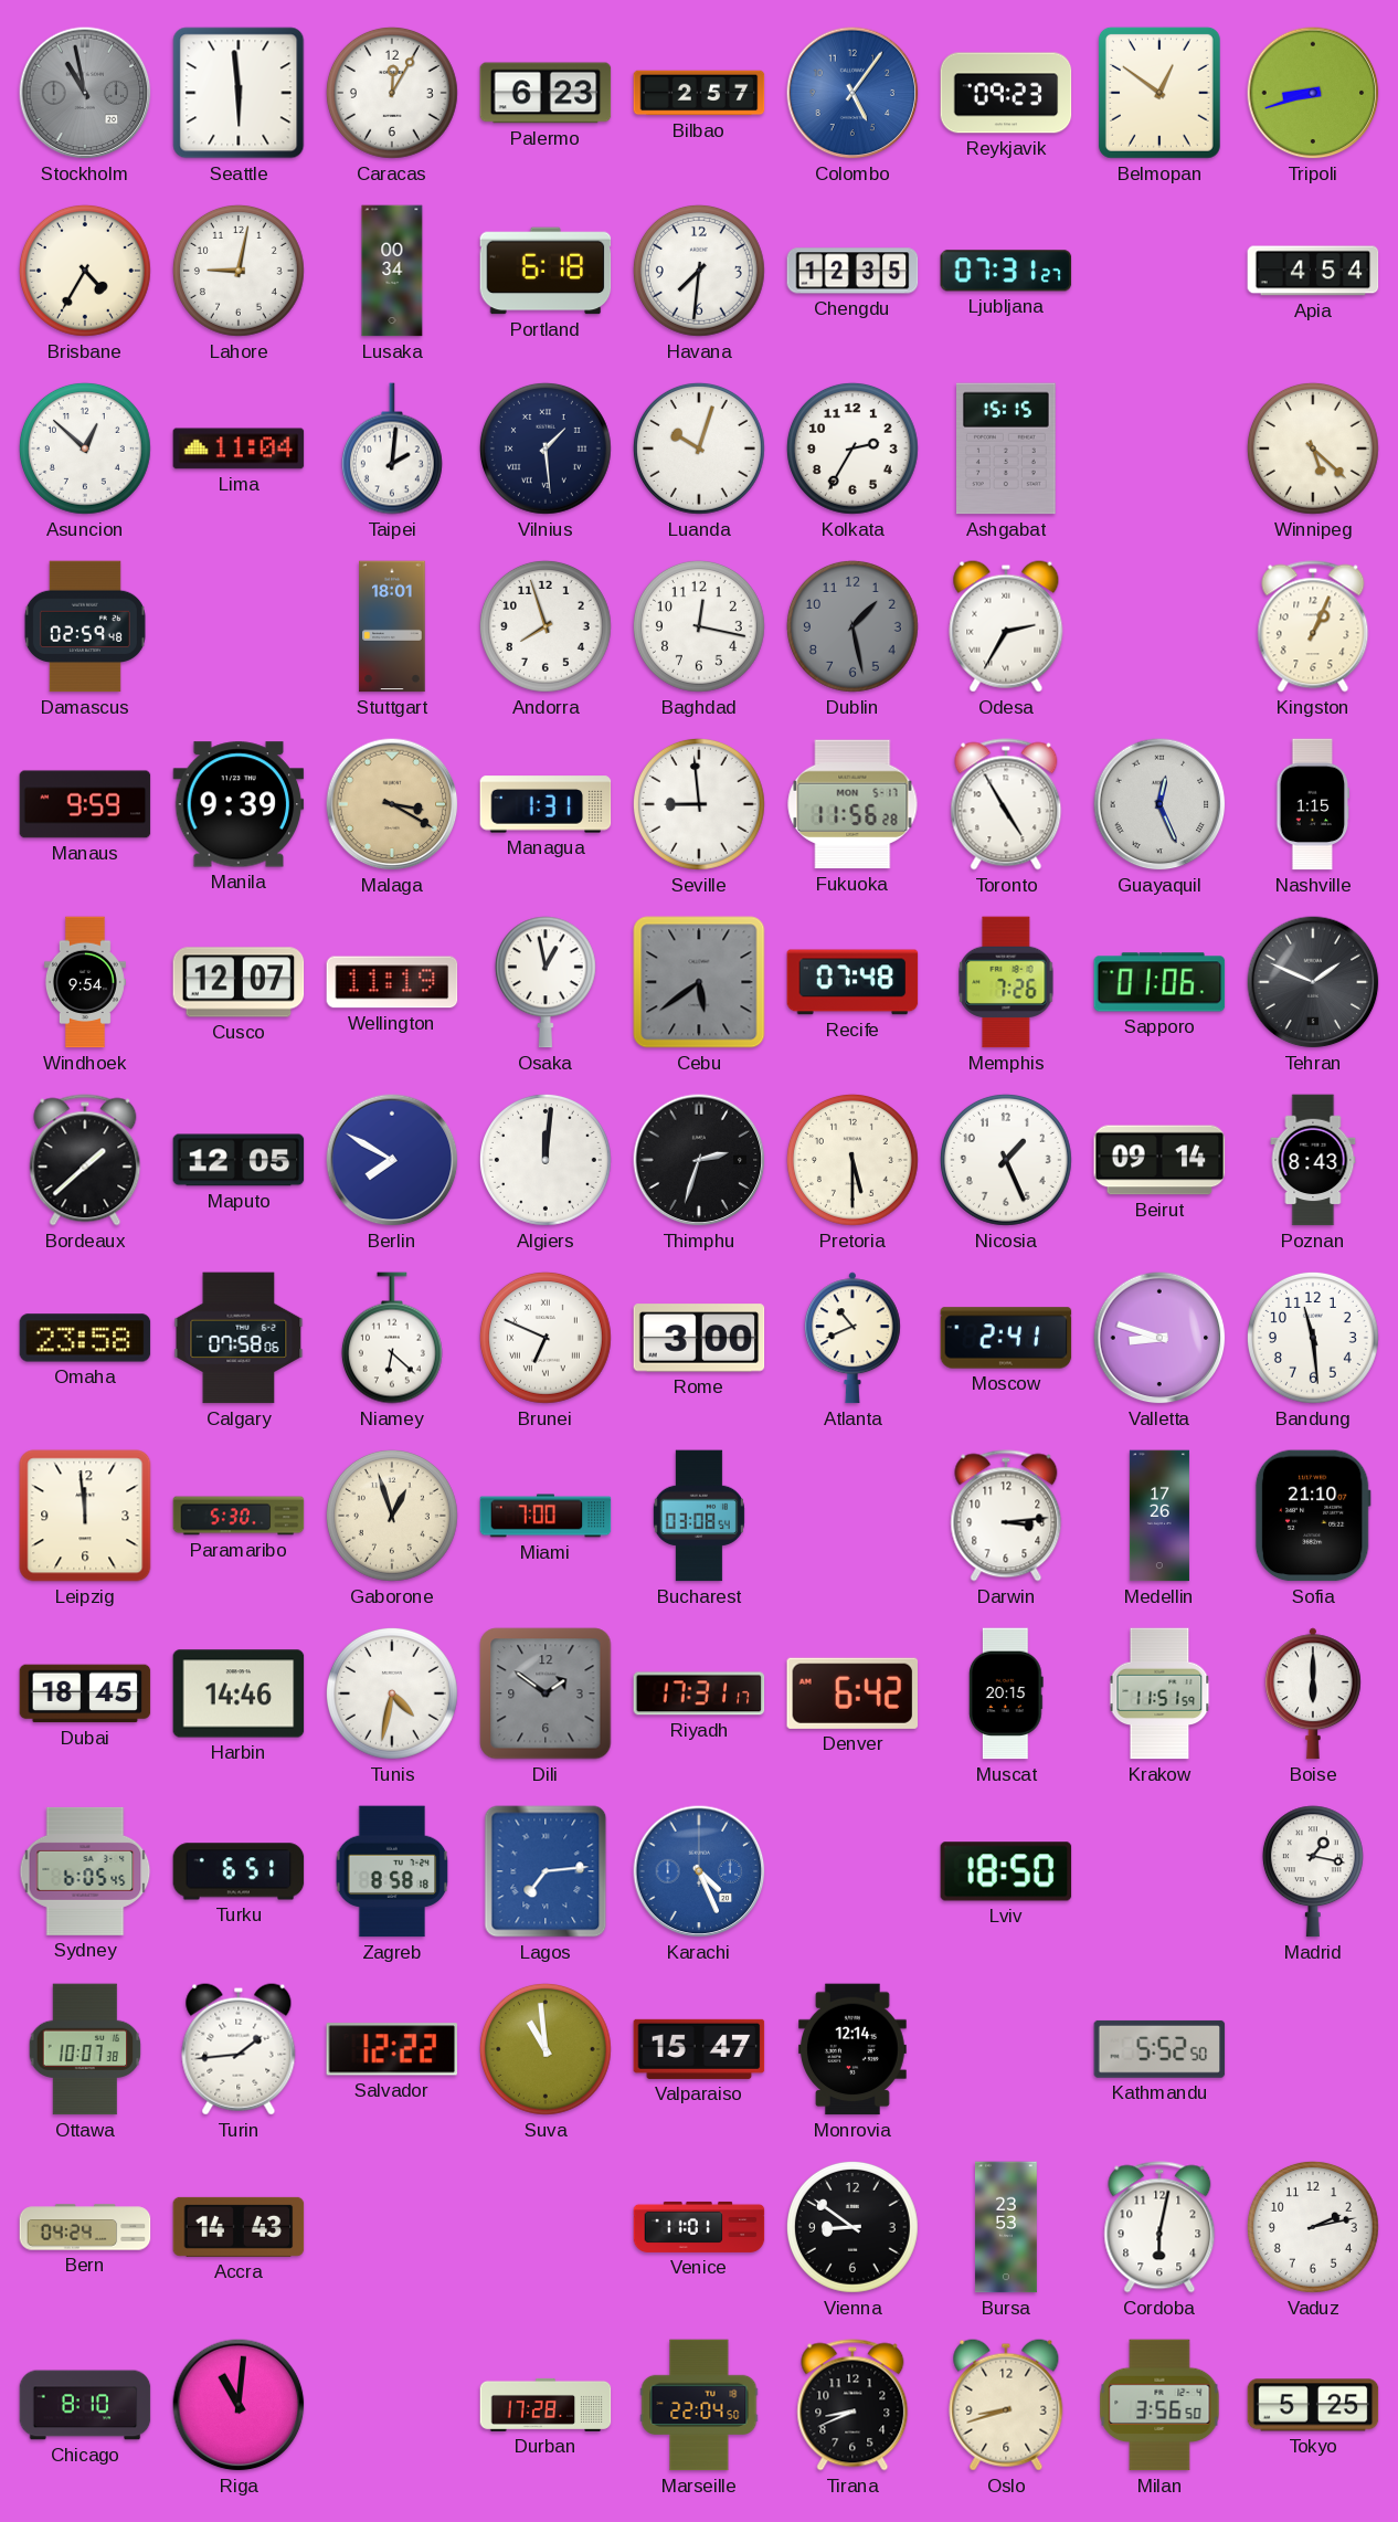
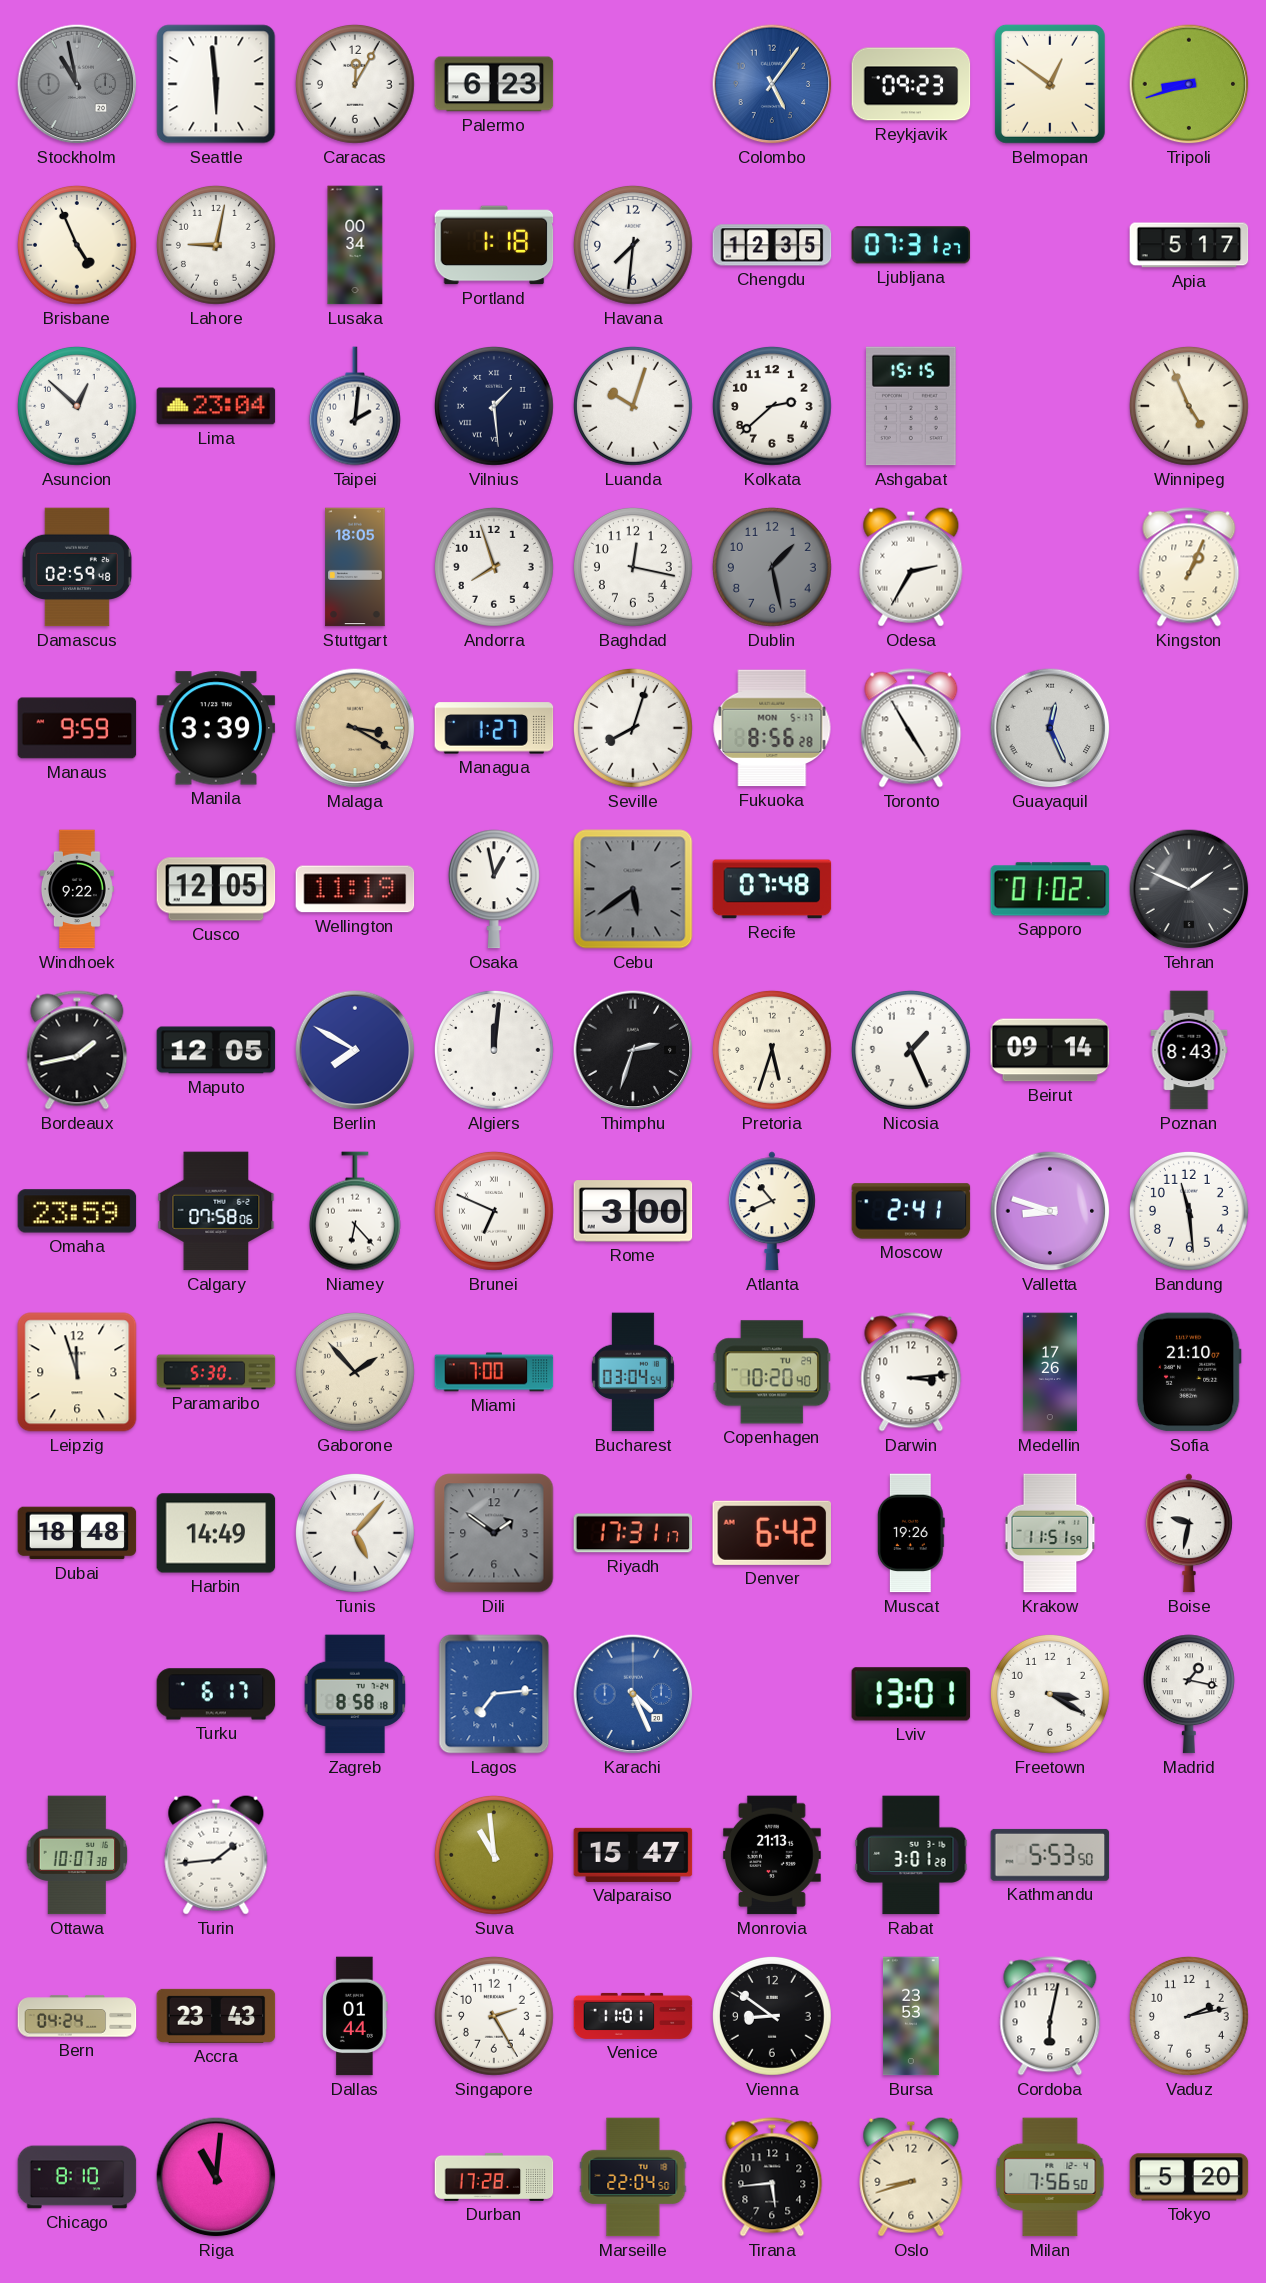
Bilbao: 2:57 -> none (699, 93)
Brisbane: 4:35 -> 4:56 (77, 245)
Portland: 6:18 -> 1:18 (494, 245)
Apia: 4:54 -> 5:17 (1189, 245)
Lima: 11:04 -> 23:04 (216, 406)
Kolkata: 2:35 -> 2:38 (772, 406)
Winnipeg: 5:22 -> 4:56 (1189, 406)
Stuttgart: 18:01 -> 18:05 (355, 567)
Manila: 9:39 -> 3:39 (216, 728)
Managua: 1:31 -> 1:27 (494, 728)
Seville: 8:59 -> 8:03 (633, 728)
Fukuoka: 11:56 -> 8:56 (772, 728)
Nashville: 1:15 -> none (1313, 804)
Windhoek: 9:54 -> 9:22 (77, 889)
Cusco: 12:07 -> 12:05 (216, 889)
Memphis: 7:26 -> none (1006, 982)
Sapporo: 01:06 -> 01:02 (1050, 889)
Bordeaux: 1:38 -> 1:43 (77, 1050)
Pretoria: 5:30 -> 5:33 (772, 1050)
Omaha: 23:58 -> 23:59 (77, 1211)
Niamey: 6:22 -> 6:23 (355, 1211)
Leipzig: 11:59 -> 11:57 (77, 1372)
Gaborone: 12:57 -> 1:53 (355, 1372)
Bucharest: 03:08 -> 03:04 (633, 1372)
Copenhagen: none -> 10:20 (772, 1372)
Dubai: 18:45 -> 18:48 (77, 1533)
Harbin: 14:46 -> 14:49 (216, 1533)
Tunis: 4:32 -> 5:07 (355, 1533)
Muscat: 20:15 -> 19:26 (911, 1533)
Boise: 6:00 -> 9:32 (1189, 1533)
Sydney: 6:05 -> none (85, 1871)
Turku: 6:51 -> 6:17 (216, 1694)
Lviv: 18:50 -> 13:01 (911, 1694)
Freetown: none -> 3:20 (1050, 1694)
Salvador: 12:22 -> none (391, 2049)
Monrovia: 12:14 -> 21:13 (772, 1855)
Rabat: none -> 3:01 (911, 1855)
Kathmandu: 5:52 -> 5:53 (1050, 1855)
Accra: 14:43 -> 23:43 (216, 2016)
Dallas: none -> 01:44 (355, 2016)
Singapore: none -> 2:25 (494, 2016)
Tirana: 8:41 -> 5:44 (772, 2177)
Milan: 3:56 -> 7:56 (1050, 2177)
Tokyo: 5:25 -> 5:20 (1189, 2177)
